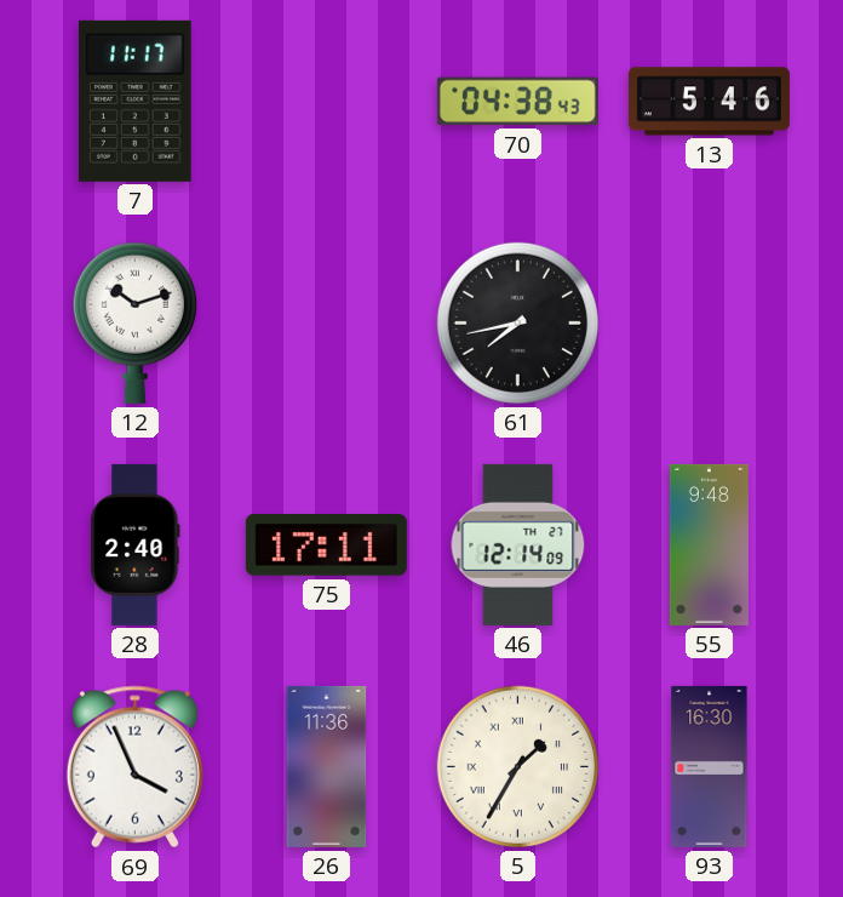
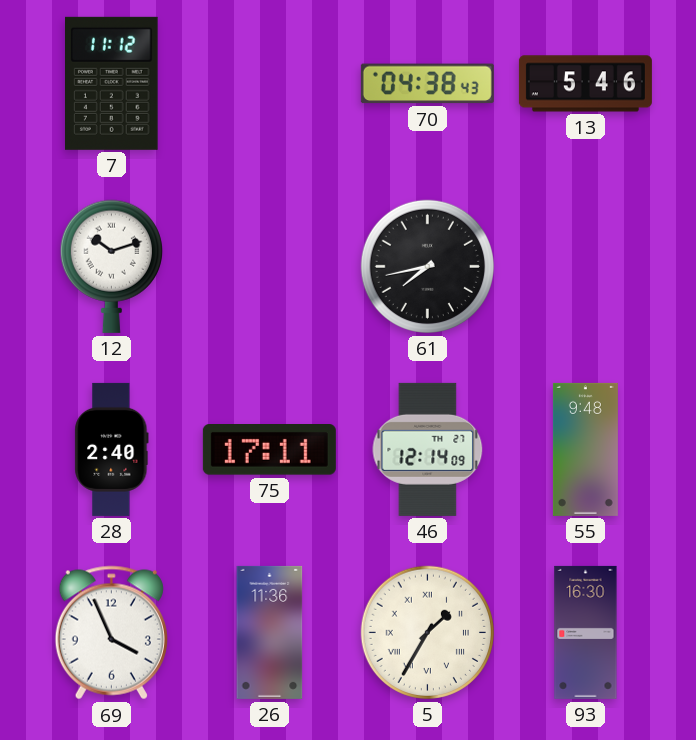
7: 11:17 -> 11:12 (112, 83)
